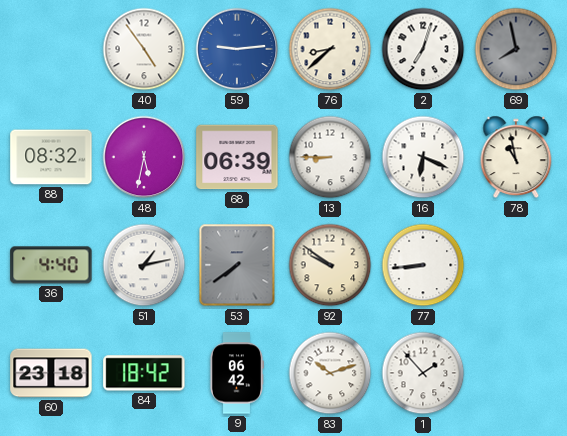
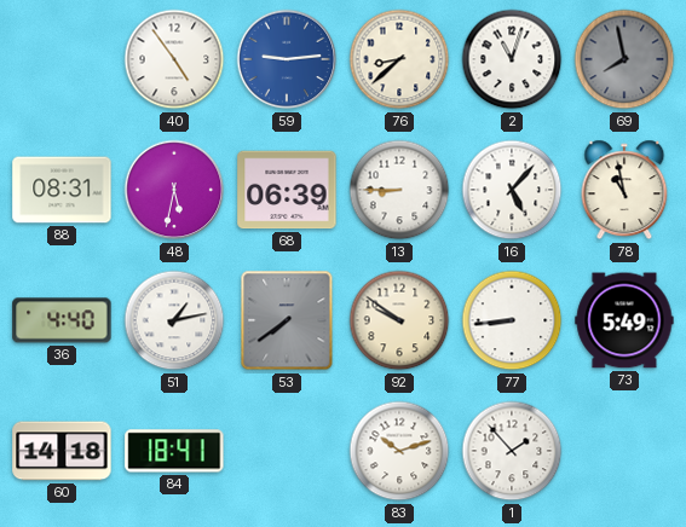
2: 7:03 -> 11:03 (512, 59)
88: 08:32 -> 08:31 (62, 190)
16: 6:19 -> 5:07 (512, 190)
73: none -> 5:49 (624, 320)
60: 23:18 -> 14:18 (62, 451)
84: 18:42 -> 18:41 (174, 451)
9: 06:42 -> none (236, 373)
